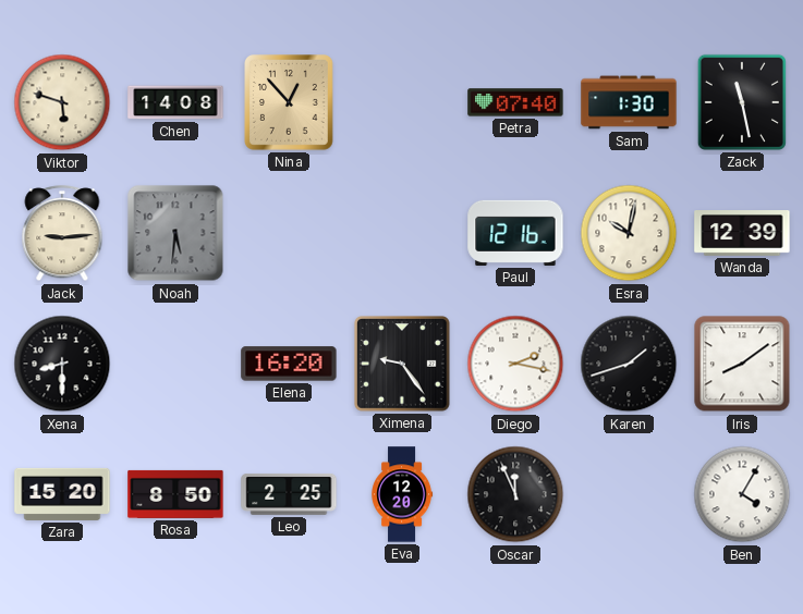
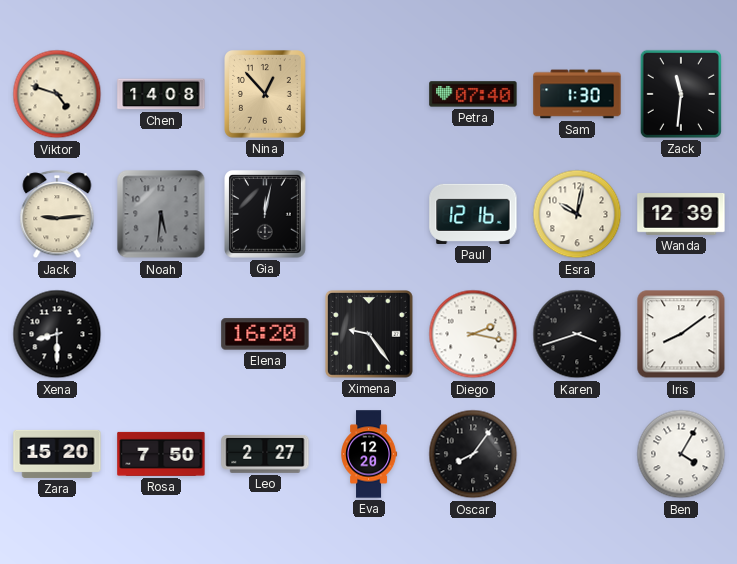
Viktor: 5:48 -> 4:48 (57, 94)
Zack: 11:28 -> 11:31 (681, 94)
Gia: none -> 12:02 (266, 215)
Karen: 1:42 -> 3:42 (577, 334)
Rosa: 8:50 -> 7:50 (161, 454)
Leo: 2:25 -> 2:27 (265, 454)
Oscar: 11:56 -> 8:06 (473, 454)
